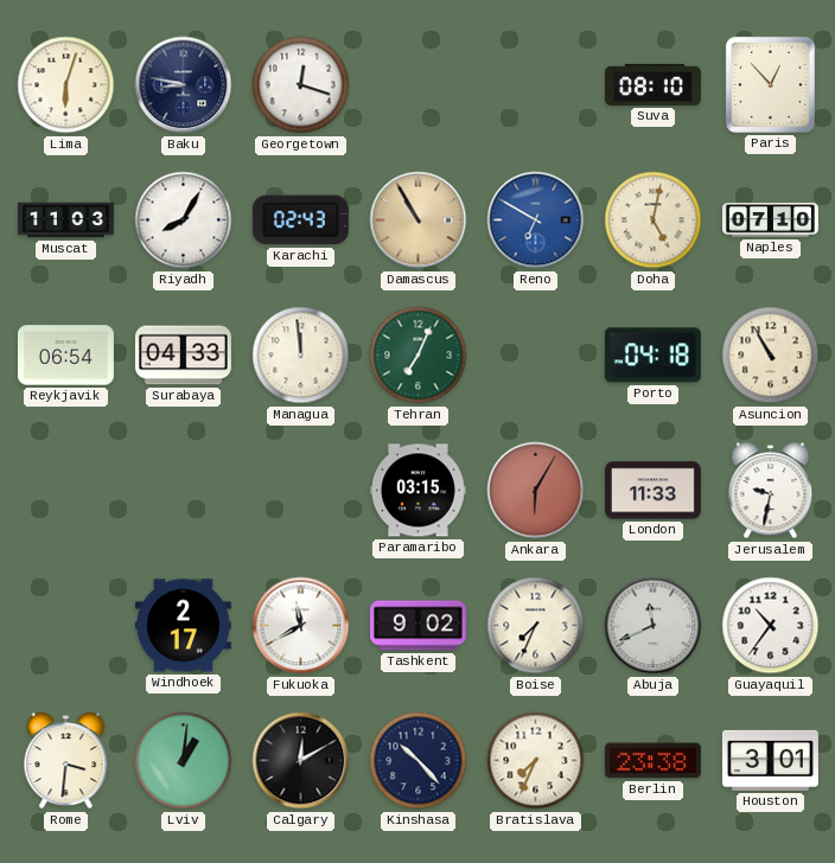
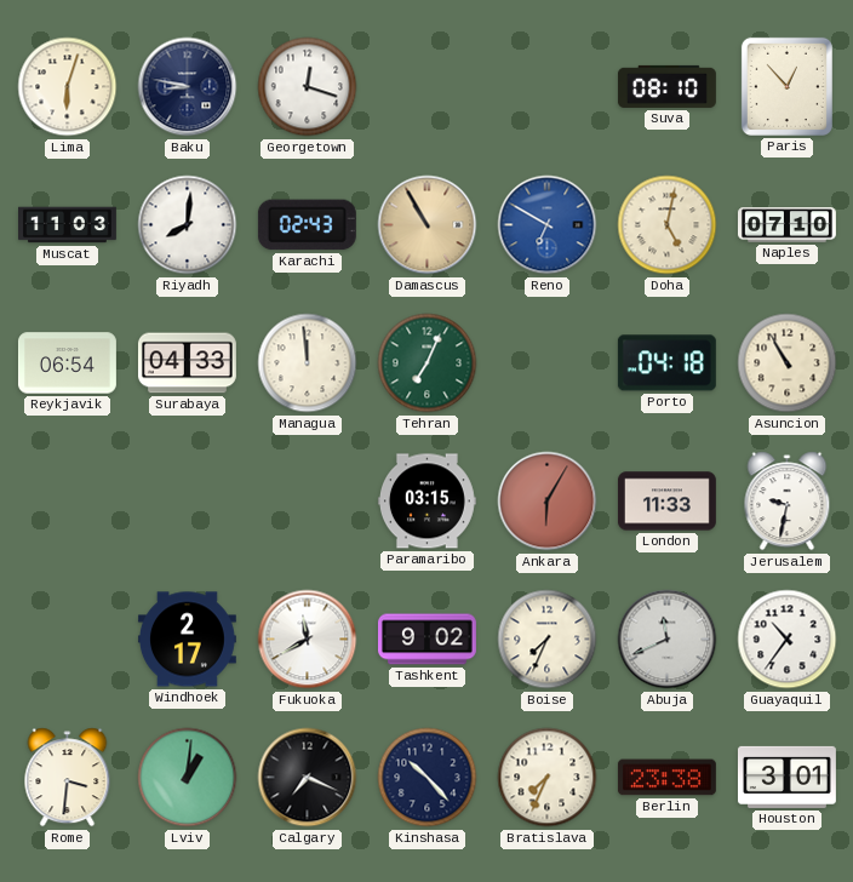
Riyadh: 8:05 -> 8:01 (188, 225)
Calgary: 12:10 -> 7:19 (308, 778)
